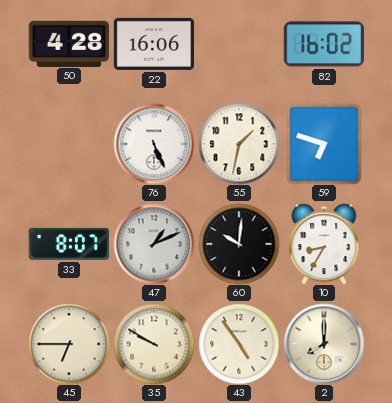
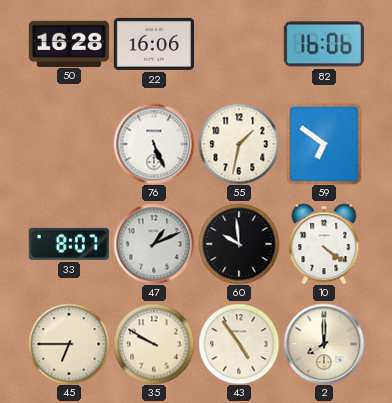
50: 4:28 -> 16:28 (69, 43)
82: 16:02 -> 16:06 (323, 44)
59: 6:48 -> 6:51 (324, 144)
60: 10:01 -> 9:59 (239, 244)
10: 8:35 -> 4:21 (324, 244)
